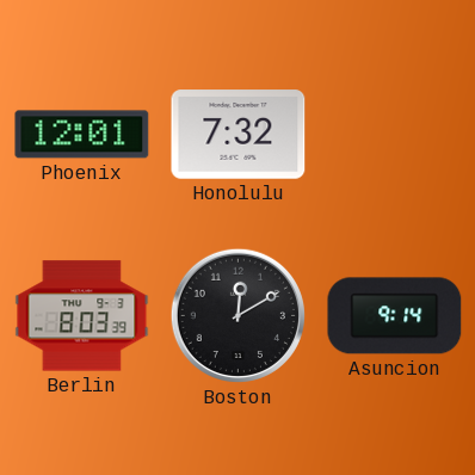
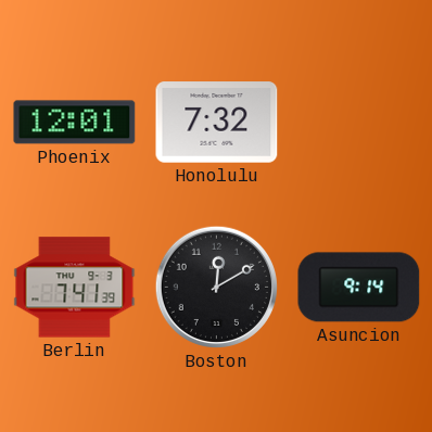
Berlin: 8:03 -> 7:41 (75, 288)
